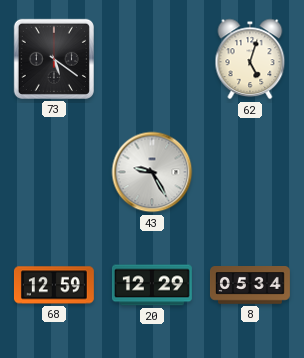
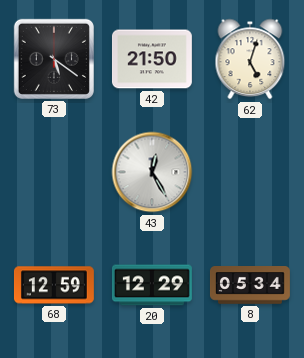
42: none -> 21:50 (152, 59)
43: 9:25 -> 12:25 (152, 172)
